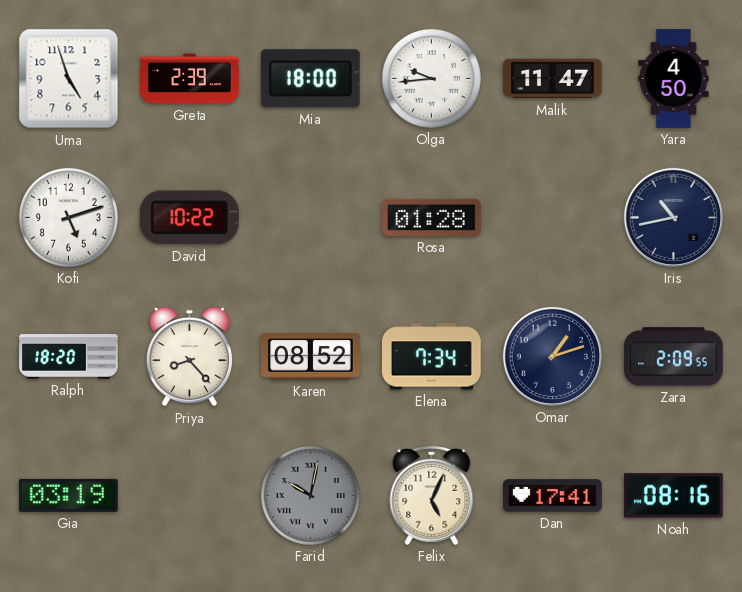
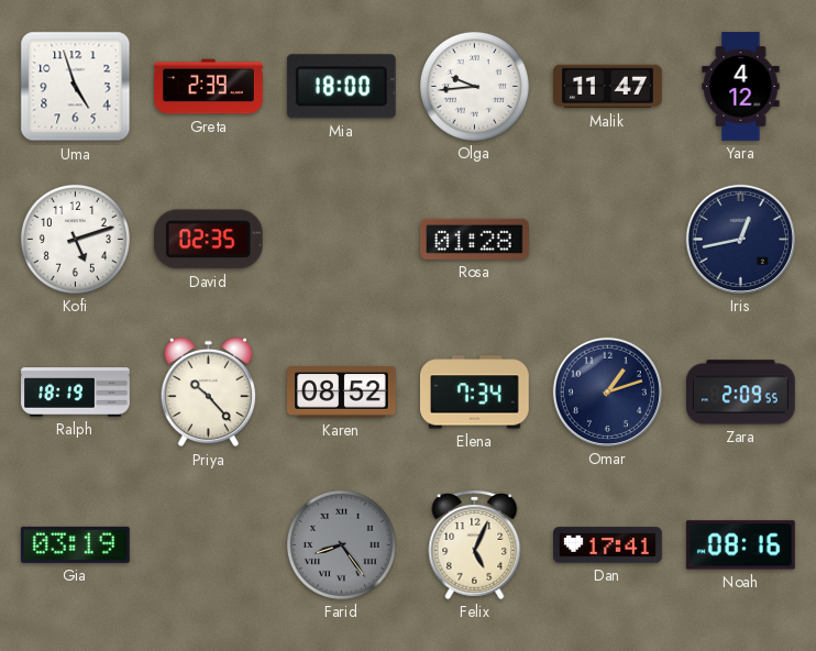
Yara: 4:50 -> 4:12 (741, 87)
David: 10:22 -> 02:35 (208, 240)
Iris: 10:43 -> 12:43 (740, 239)
Ralph: 18:20 -> 18:19 (76, 393)
Priya: 8:23 -> 10:23 (208, 393)
Farid: 10:02 -> 8:24 (341, 544)
